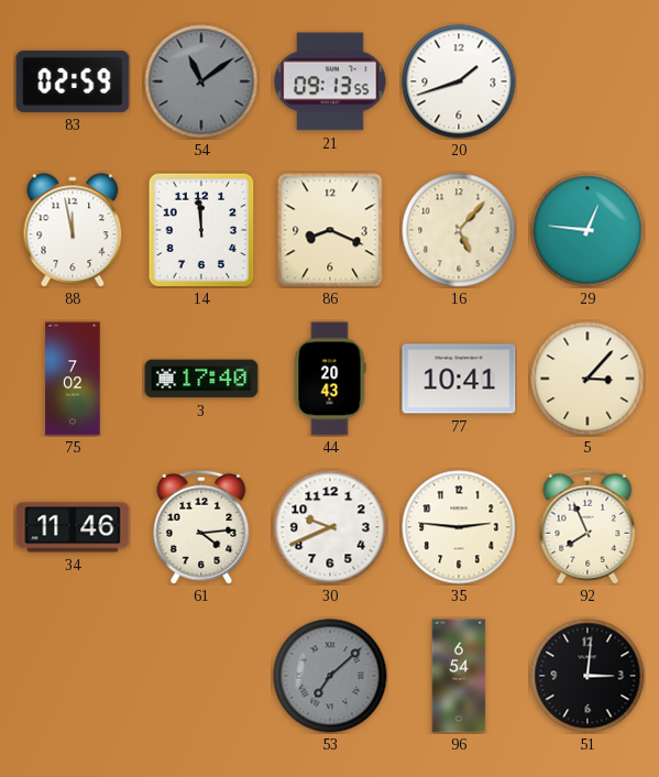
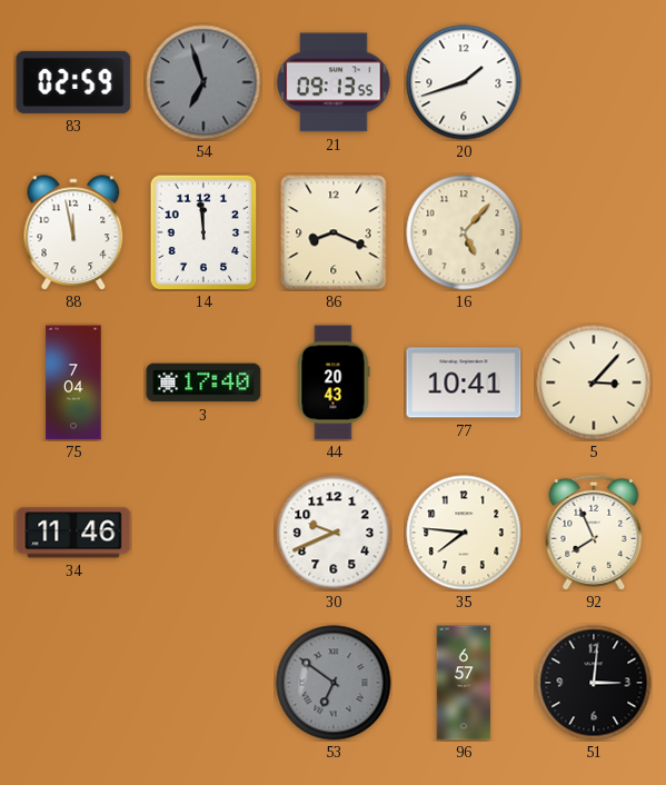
54: 11:09 -> 6:57 (203, 82)
29: 12:46 -> none (587, 230)
75: 7:02 -> 7:04 (73, 382)
61: 4:14 -> none (201, 527)
35: 2:46 -> 7:46 (464, 533)
53: 7:08 -> 6:51 (334, 683)
96: 6:54 -> 6:57 (464, 683)
